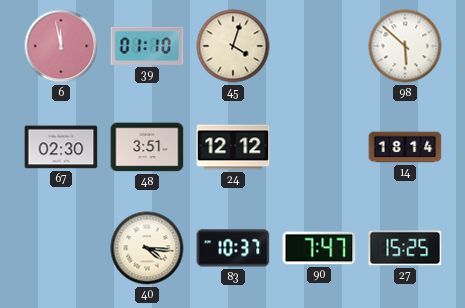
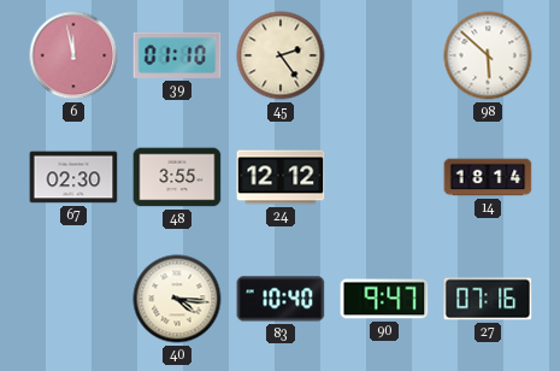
45: 4:03 -> 2:24 (281, 55)
48: 3:51 -> 3:55 (177, 177)
83: 10:37 -> 10:40 (281, 299)
90: 7:47 -> 9:47 (384, 299)
27: 15:25 -> 07:16 (488, 299)
